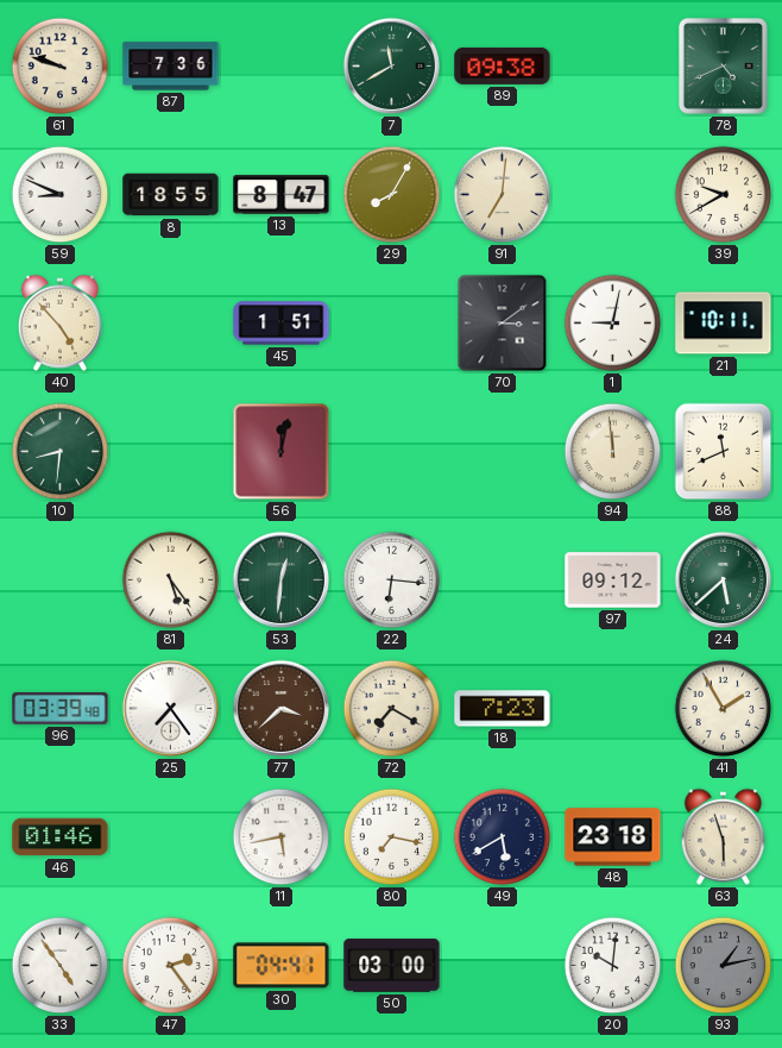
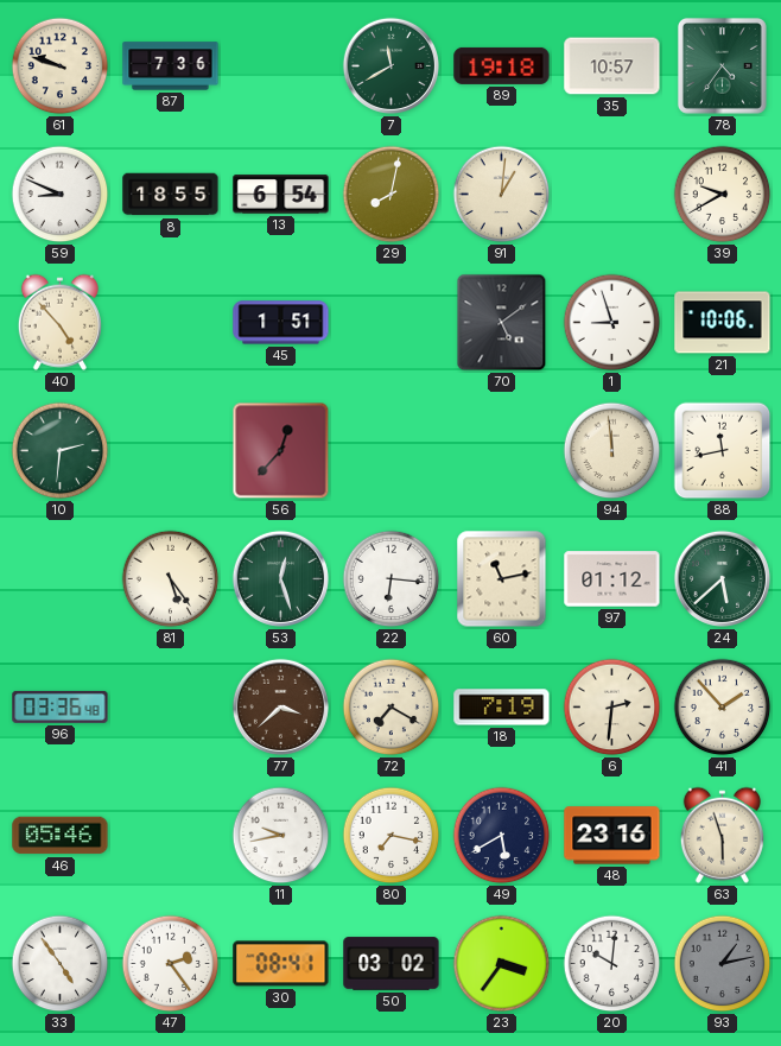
89: 09:38 -> 19:18 (502, 65)
35: none -> 10:57 (612, 66)
78: 4:41 -> 4:36 (722, 66)
13: 8:47 -> 6:54 (281, 195)
29: 8:05 -> 8:02 (392, 195)
91: 7:01 -> 1:01 (502, 195)
70: 3:09 -> 5:09 (502, 323)
1: 9:02 -> 8:57 (612, 323)
21: 10:11 -> 10:06 (723, 323)
10: 8:31 -> 2:31 (61, 451)
56: 12:02 -> 12:37 (281, 451)
88: 11:41 -> 11:43 (723, 451)
53: 12:31 -> 12:27 (280, 578)
60: none -> 11:13 (502, 579)
97: 09:12 -> 01:12 (612, 579)
96: 03:39 -> 03:36 (61, 706)
25: 7:24 -> none (170, 708)
18: 7:23 -> 7:19 (502, 708)
6: none -> 2:31 (612, 708)
41: 1:55 -> 1:53 (723, 708)
46: 01:46 -> 05:46 (61, 836)
11: 5:43 -> 9:43 (281, 836)
48: 23:18 -> 23:16 (612, 836)
30: 04:41 -> 08:41 (281, 964)
50: 03:00 -> 03:02 (392, 964)
23: none -> 3:36 (502, 964)
